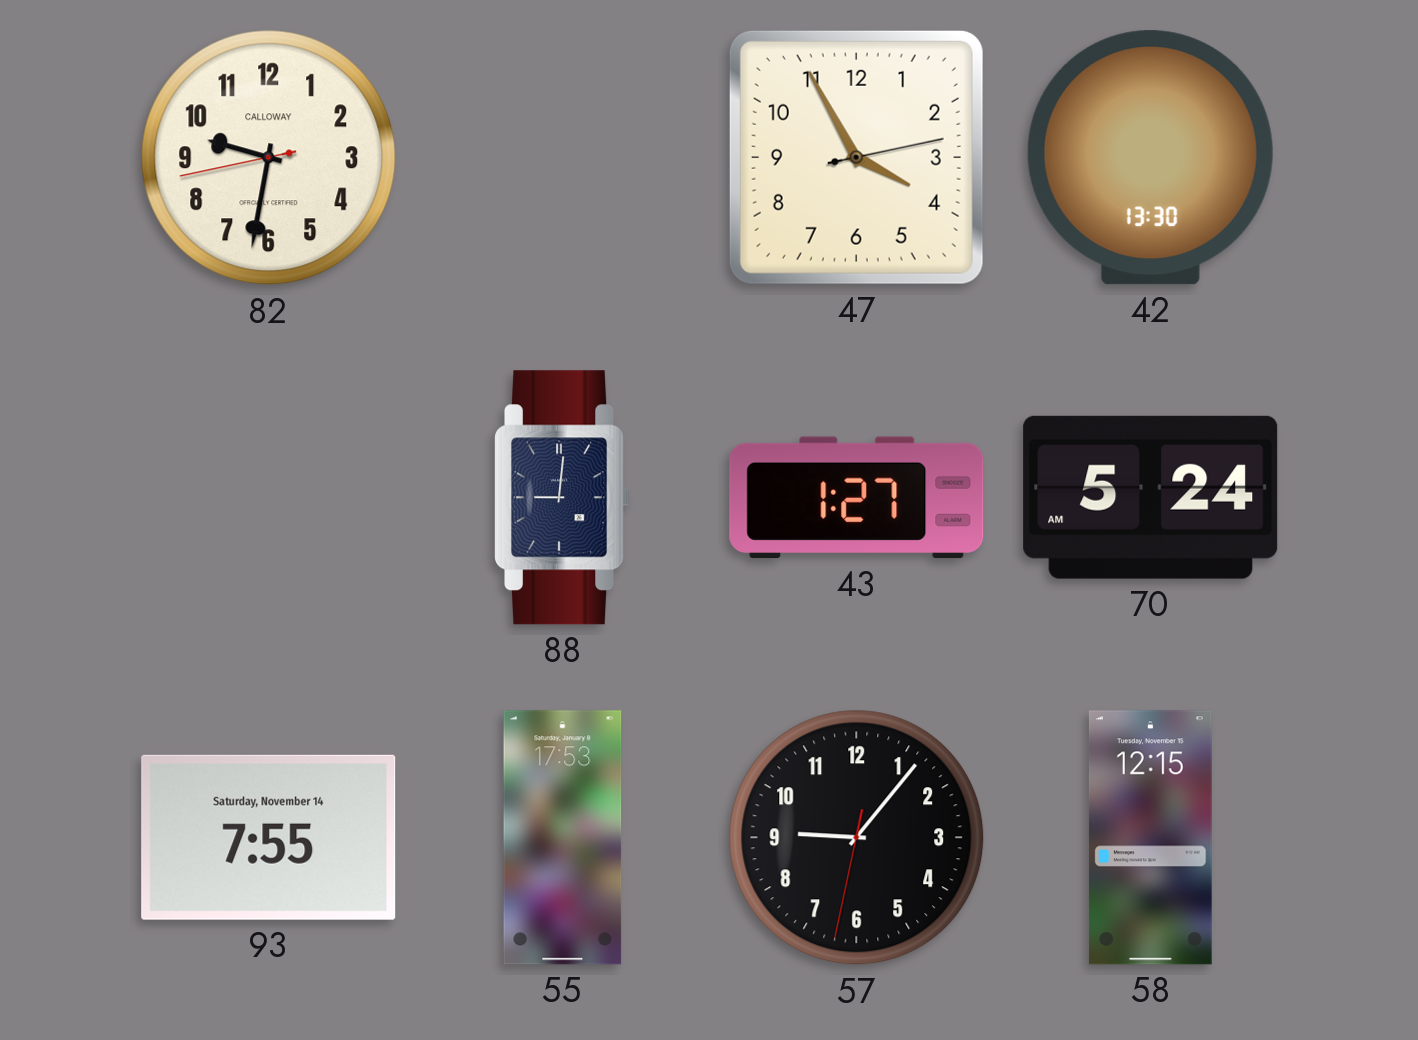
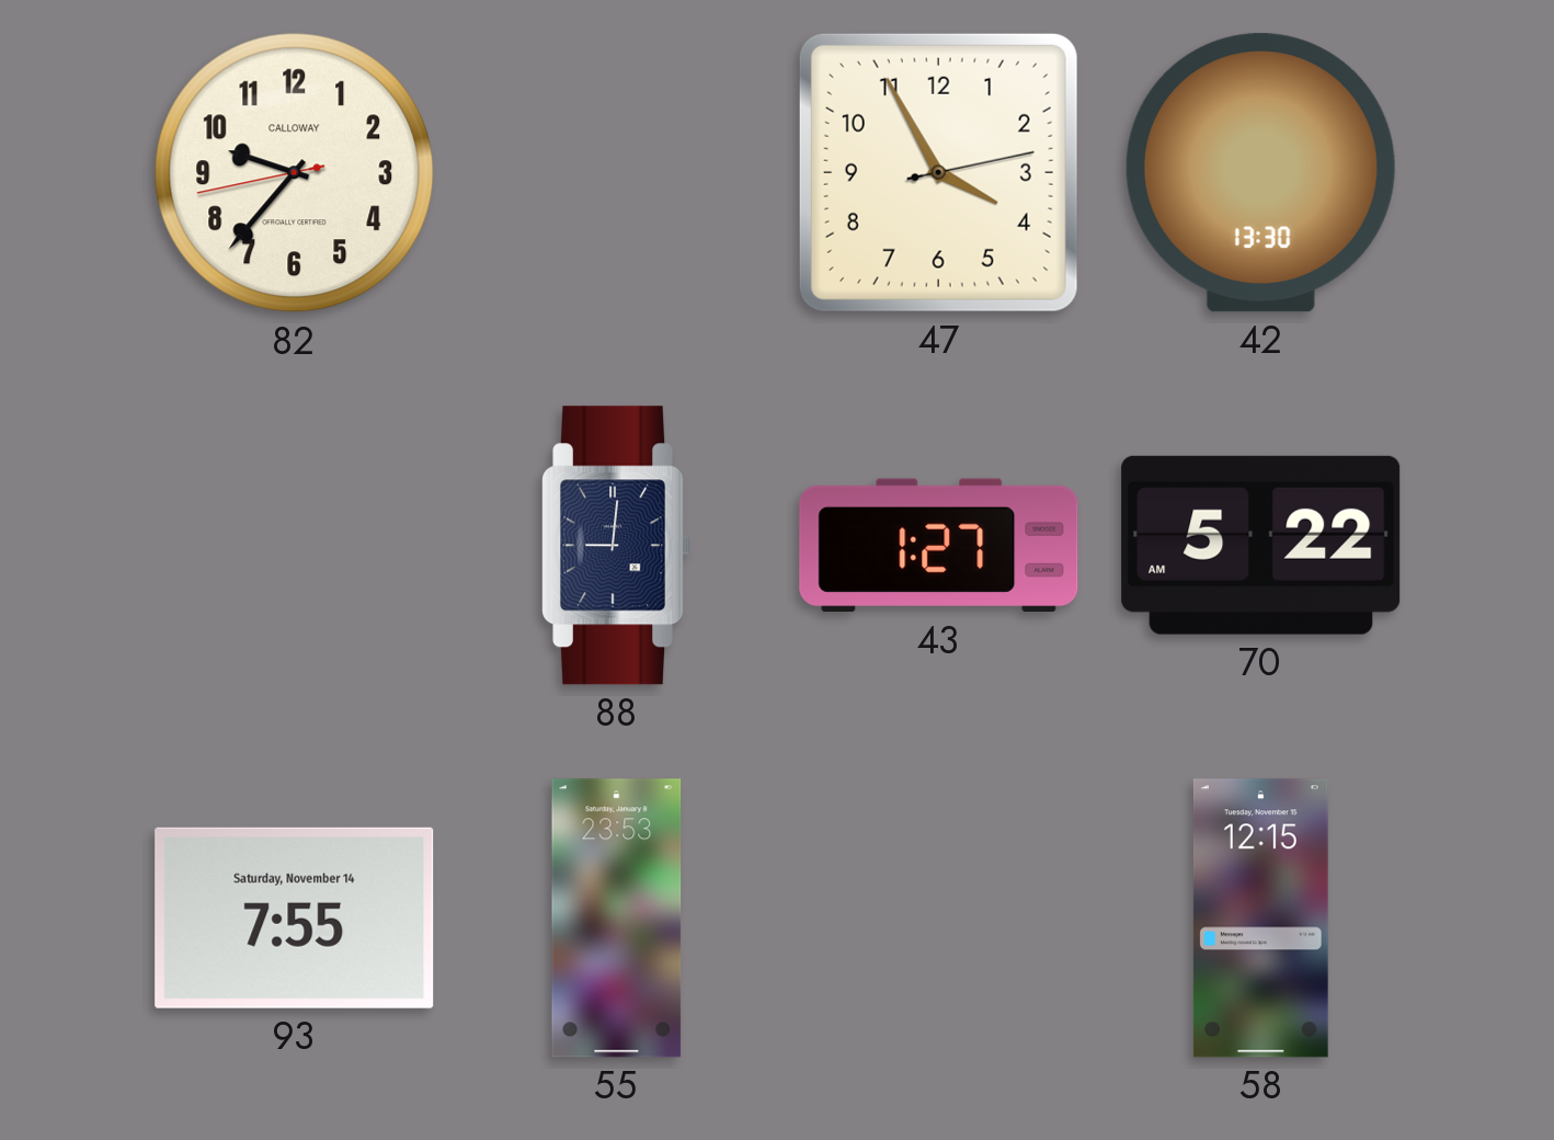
82: 9:31 -> 9:36 (295, 173)
70: 5:24 -> 5:22 (1261, 545)
55: 17:53 -> 23:53 (617, 919)
57: 9:06 -> none (857, 838)
